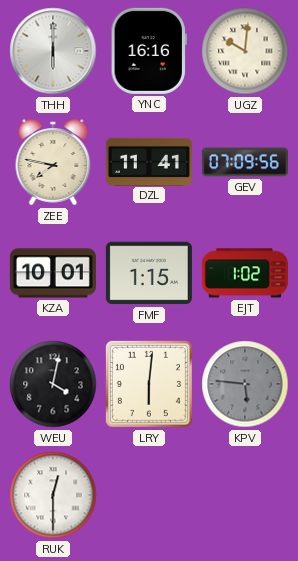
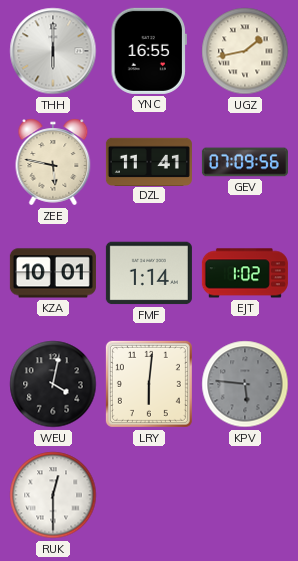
YNC: 16:16 -> 16:55 (149, 51)
UGZ: 10:01 -> 1:43 (245, 51)
ZEE: 7:47 -> 5:47 (53, 162)
FMF: 1:15 -> 1:14 (149, 273)
